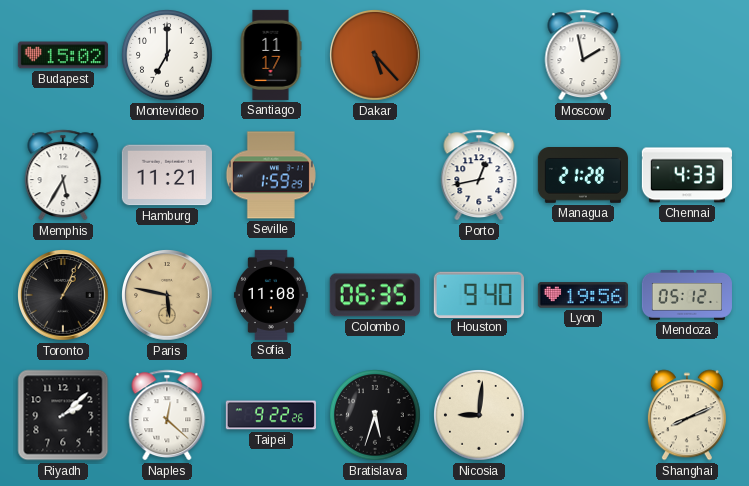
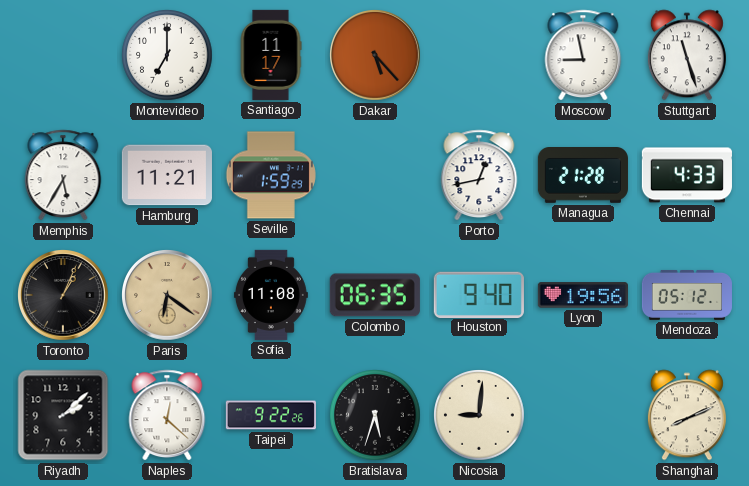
Budapest: 15:02 -> none (63, 55)
Moscow: 1:58 -> 8:58 (583, 55)
Stuttgart: none -> 11:27 (687, 55)
Paris: 5:47 -> 6:21 (167, 295)
